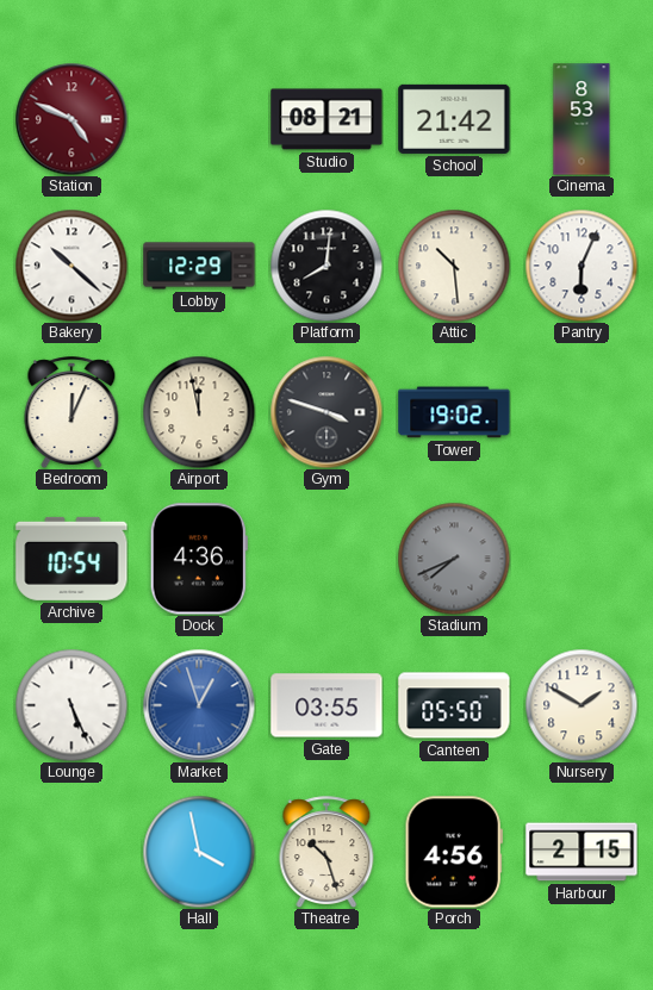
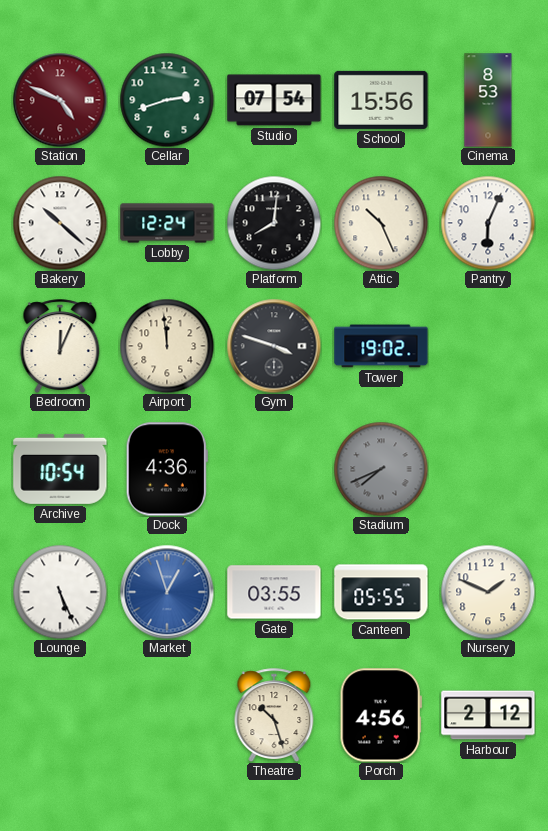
Cellar: none -> 2:42 (167, 100)
Studio: 08:21 -> 07:54 (274, 100)
School: 21:42 -> 15:56 (381, 100)
Lobby: 12:29 -> 12:24 (167, 223)
Attic: 10:29 -> 10:26 (381, 223)
Airport: 11:58 -> 11:59 (167, 346)
Canteen: 05:50 -> 05:55 (381, 592)
Nursery: 1:50 -> 1:49 (488, 592)
Hall: 3:58 -> none (199, 852)
Harbour: 2:15 -> 2:12 (488, 715)
